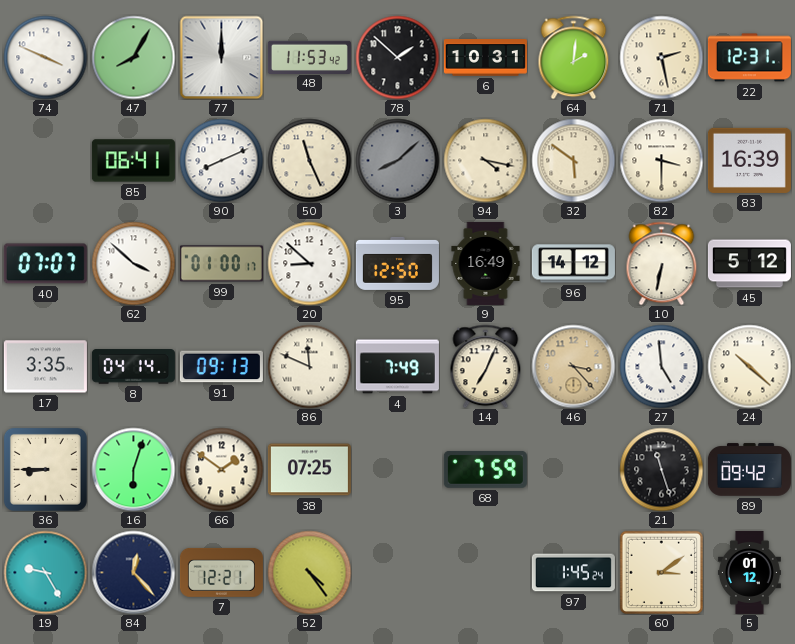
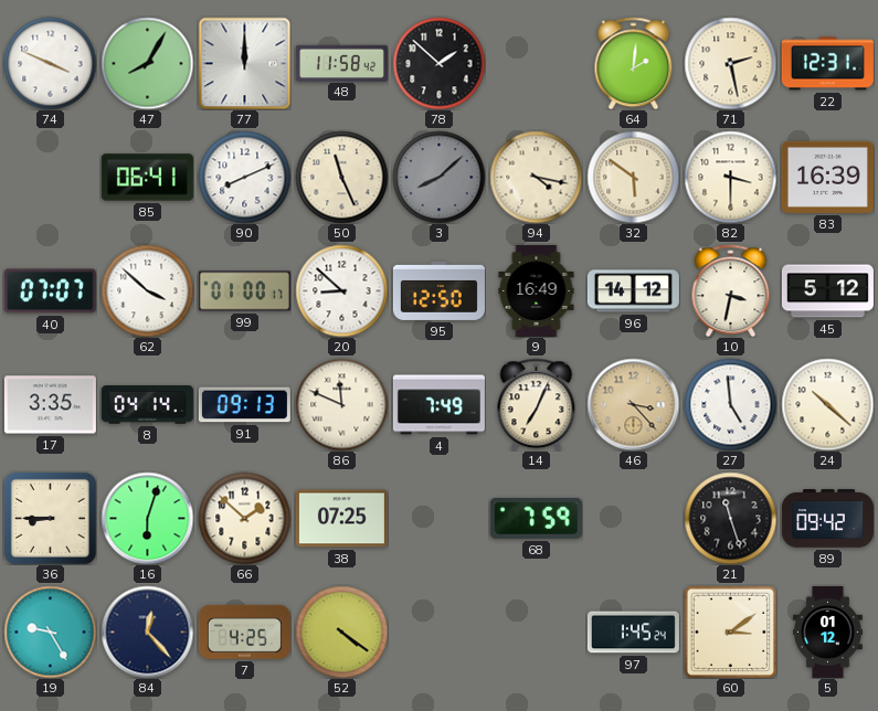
48: 11:53 -> 11:58 (341, 63)
6: 10:31 -> none (485, 58)
10: 6:32 -> 3:32 (731, 290)
66: 1:51 -> 1:52 (244, 518)
7: 12:21 -> 4:25 (244, 632)
52: 4:24 -> 4:21 (341, 632)
